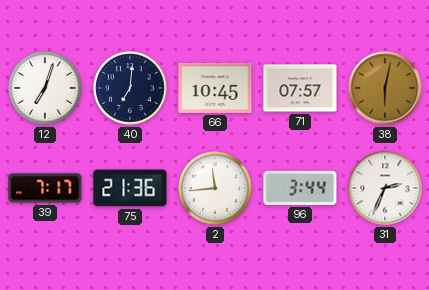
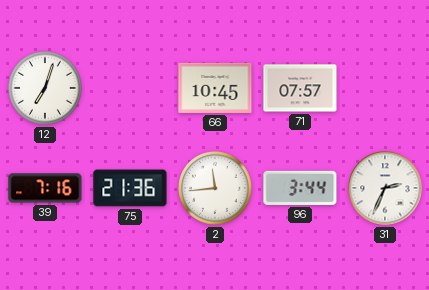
40: 7:01 -> none (130, 88)
38: 6:02 -> none (385, 88)
39: 7:17 -> 7:16 (45, 188)
